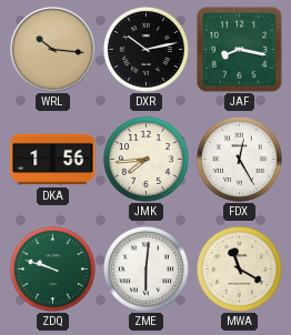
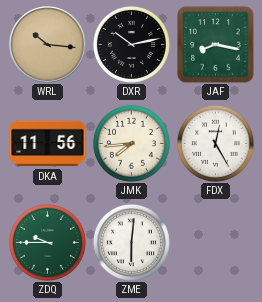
DKA: 1:56 -> 11:56 (48, 144)
ZDQ: 9:48 -> 9:45 (47, 242)
MWA: 11:20 -> none (239, 268)
